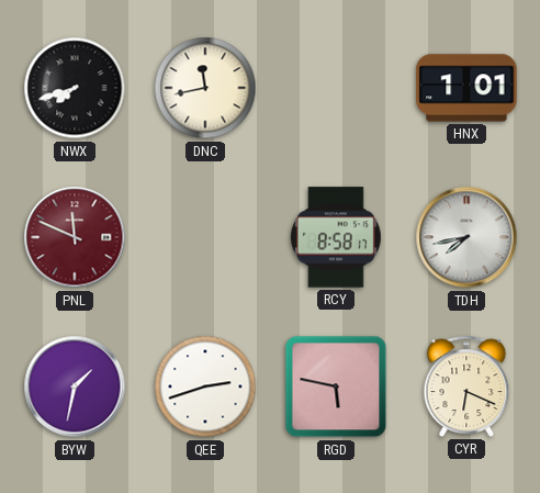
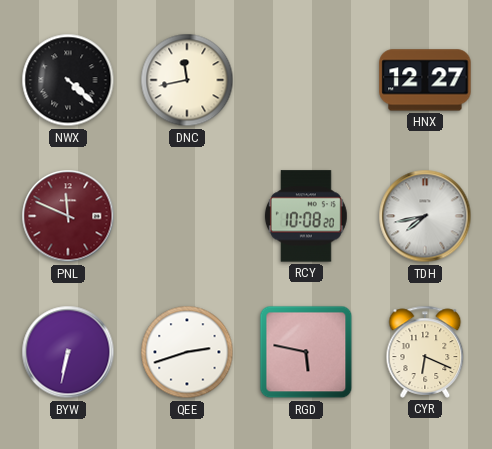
NWX: 7:42 -> 4:22 (68, 80)
HNX: 1:01 -> 12:27 (425, 80)
RCY: 8:58 -> 10:08 (306, 216)
BYW: 1:32 -> 6:32 (68, 352)
